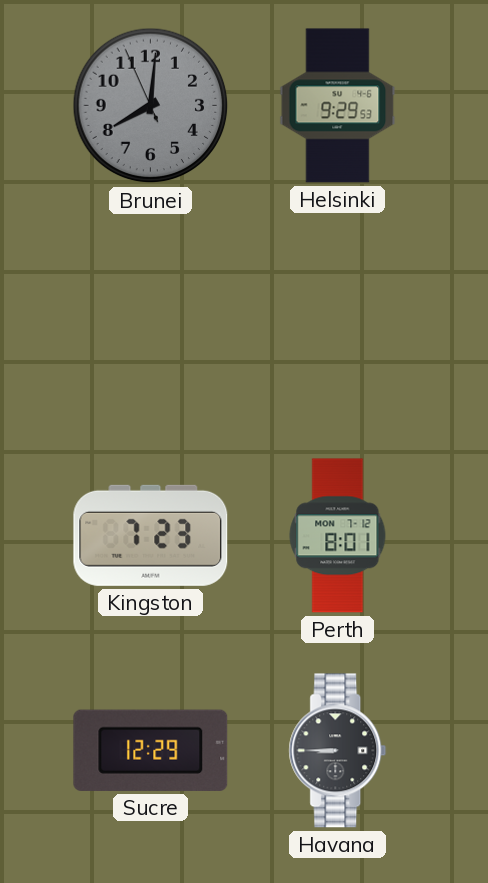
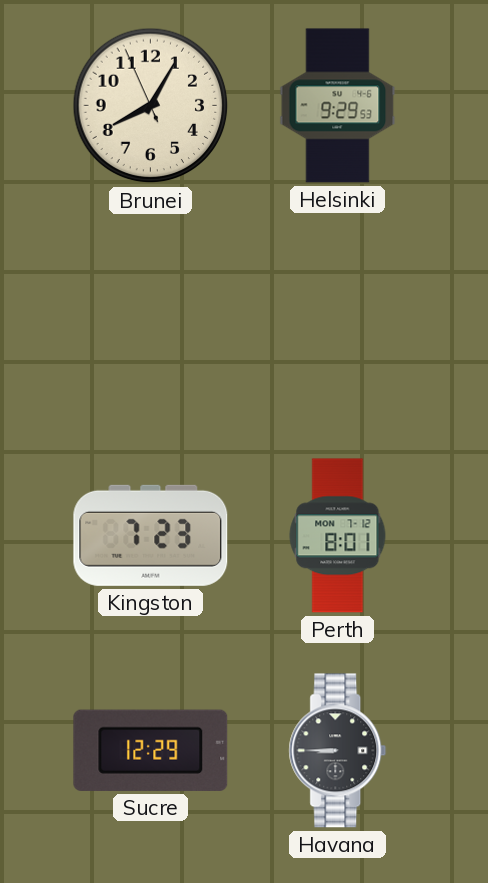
Brunei: 8:00 -> 8:04 (151, 106)
Brunei dial: grey -> cream (151, 106)
